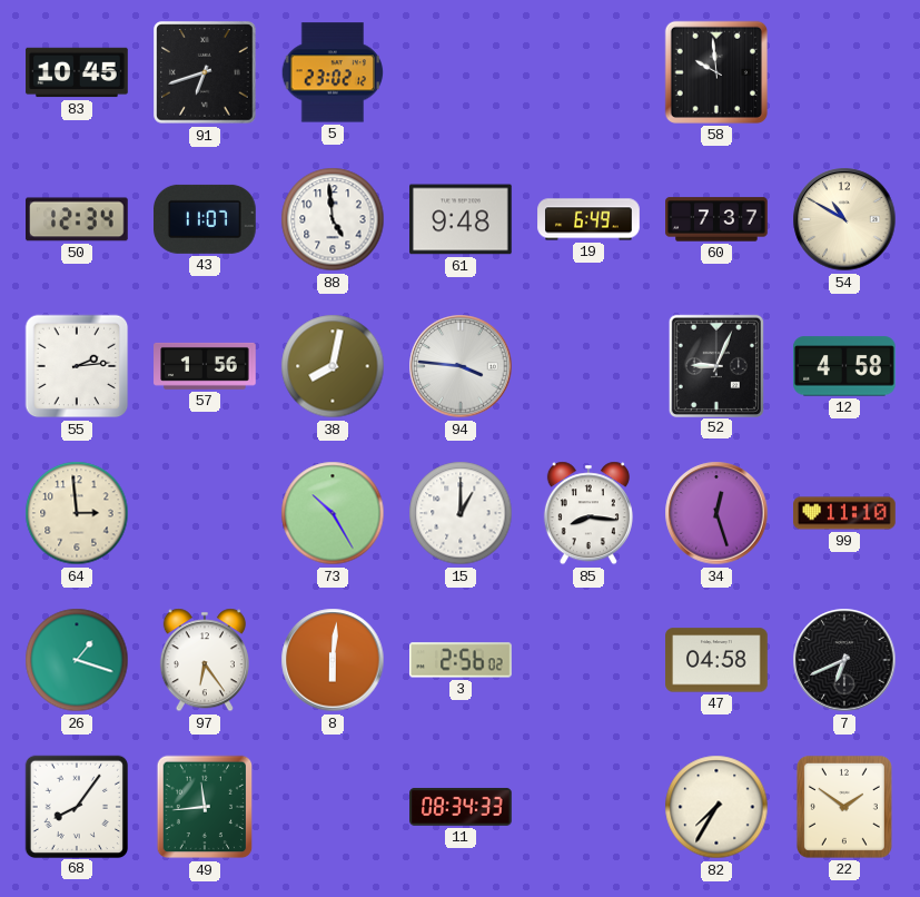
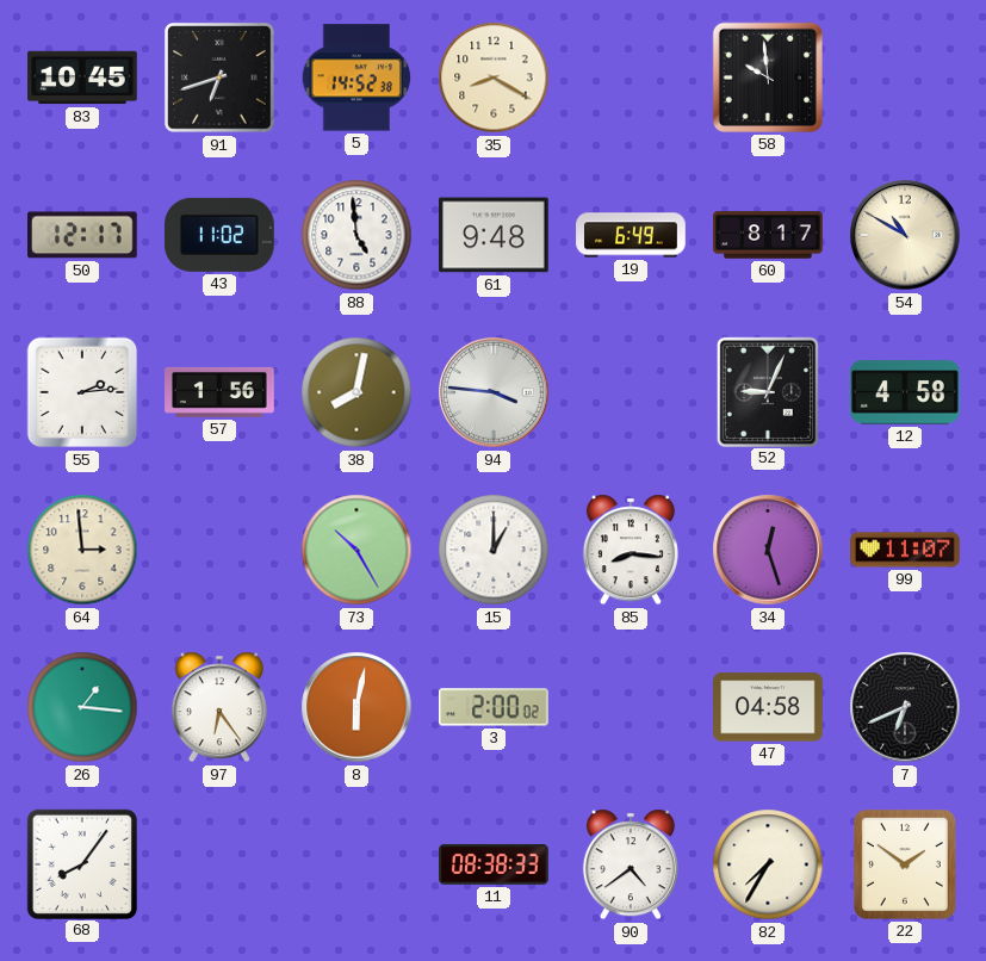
5: 23:02 -> 14:52 (356, 77)
35: none -> 8:20 (494, 77)
50: 12:34 -> 12:17 (83, 235)
43: 11:07 -> 11:02 (221, 235)
60: 7:37 -> 8:17 (768, 235)
99: 11:10 -> 11:07 (905, 550)
26: 1:18 -> 1:16 (82, 707)
8: 6:01 -> 6:02 (356, 707)
3: 2:56 -> 2:00 (495, 707)
49: 11:44 -> none (205, 807)
11: 08:34 -> 08:38 (494, 864)
90: none -> 4:39 (631, 864)
